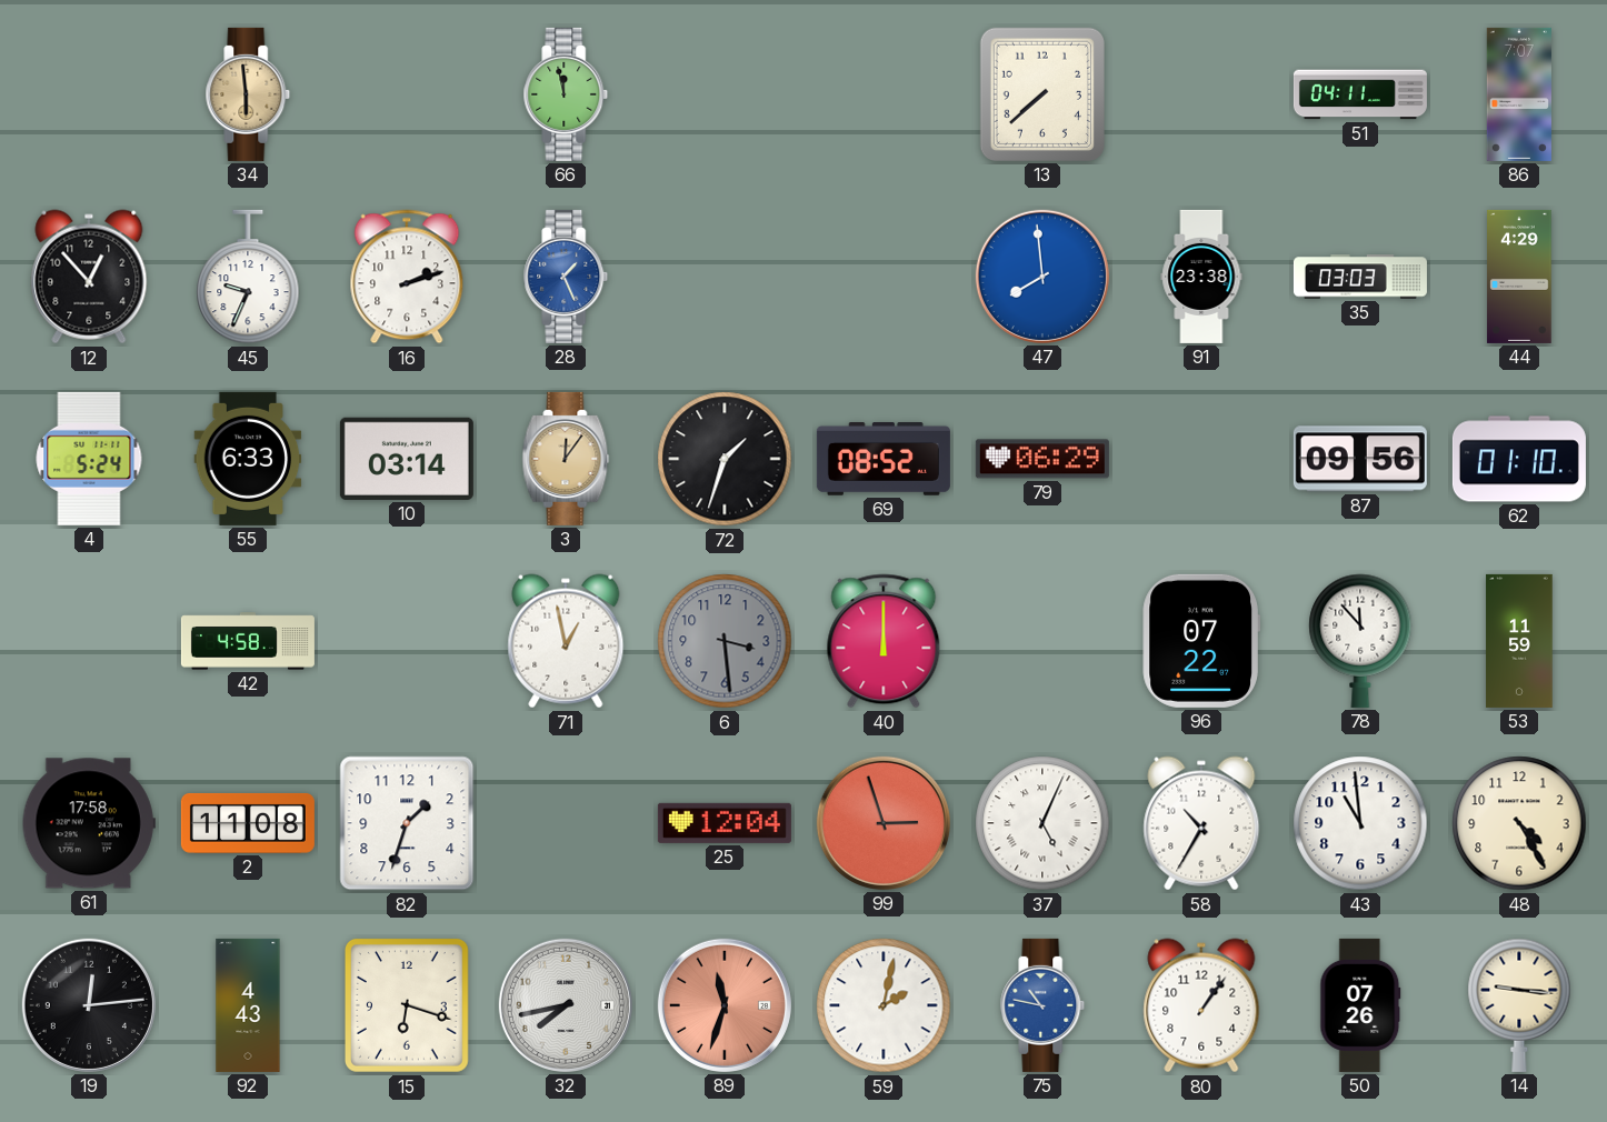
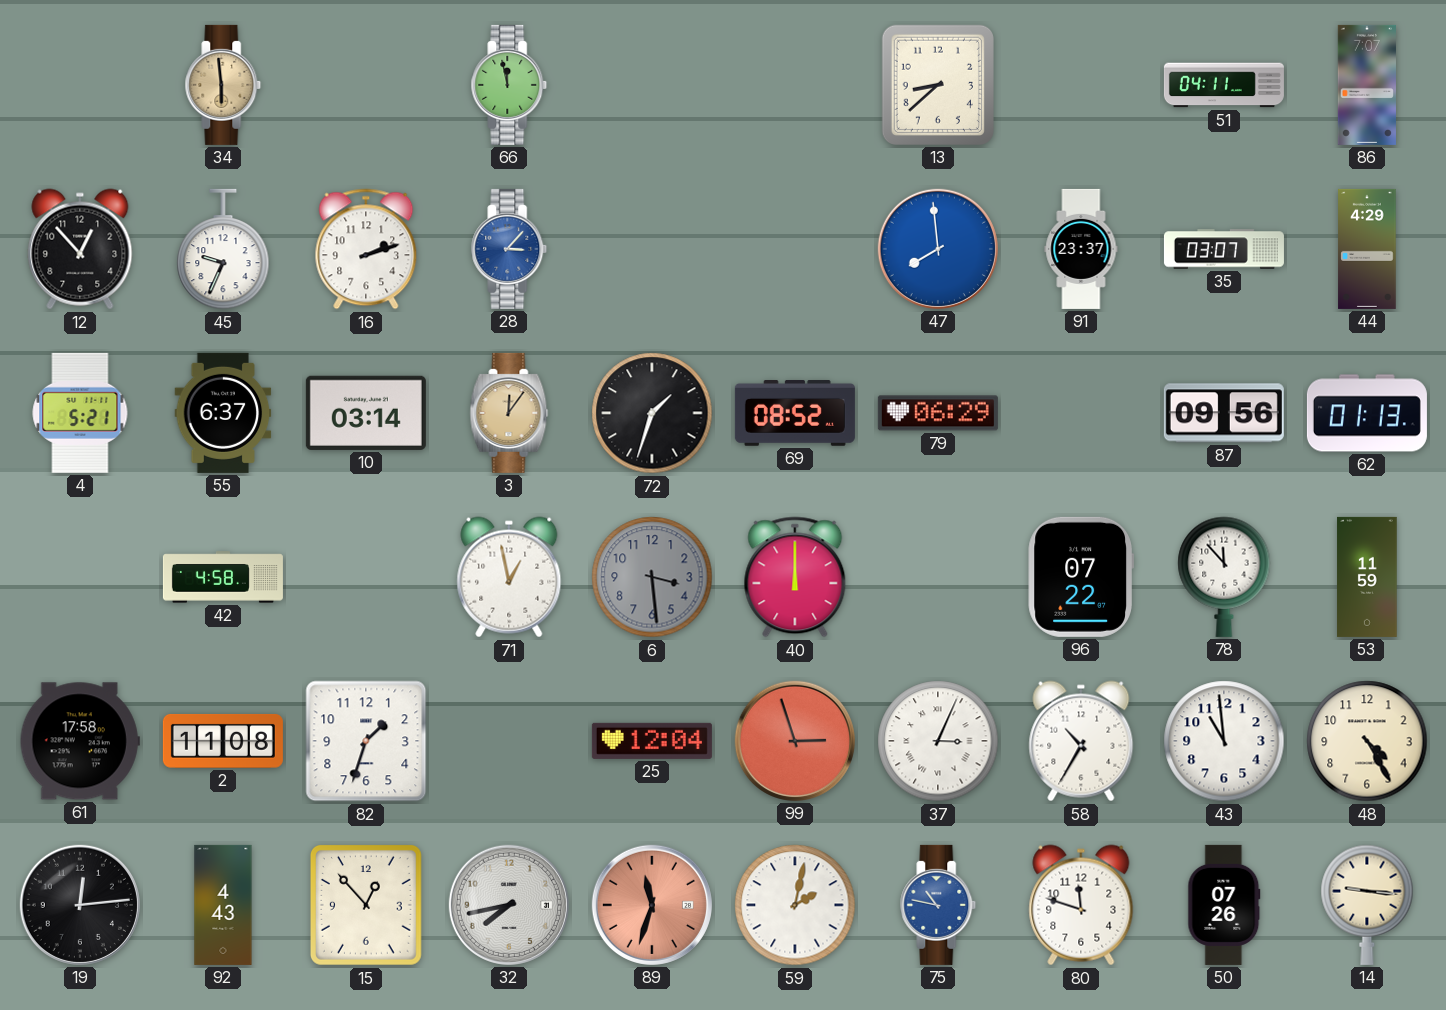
13: 7:38 -> 8:38 (938, 85)
28: 1:26 -> 3:07 (509, 249)
91: 23:38 -> 23:37 (1081, 249)
35: 03:03 -> 03:07 (1224, 249)
4: 5:24 -> 5:21 (80, 413)
55: 6:33 -> 6:37 (223, 413)
62: 01:10 -> 01:13 (1367, 413)
37: 5:04 -> 3:04 (938, 741)
15: 6:18 -> 12:53 (366, 905)
80: 1:06 -> 11:48 (1081, 905)
